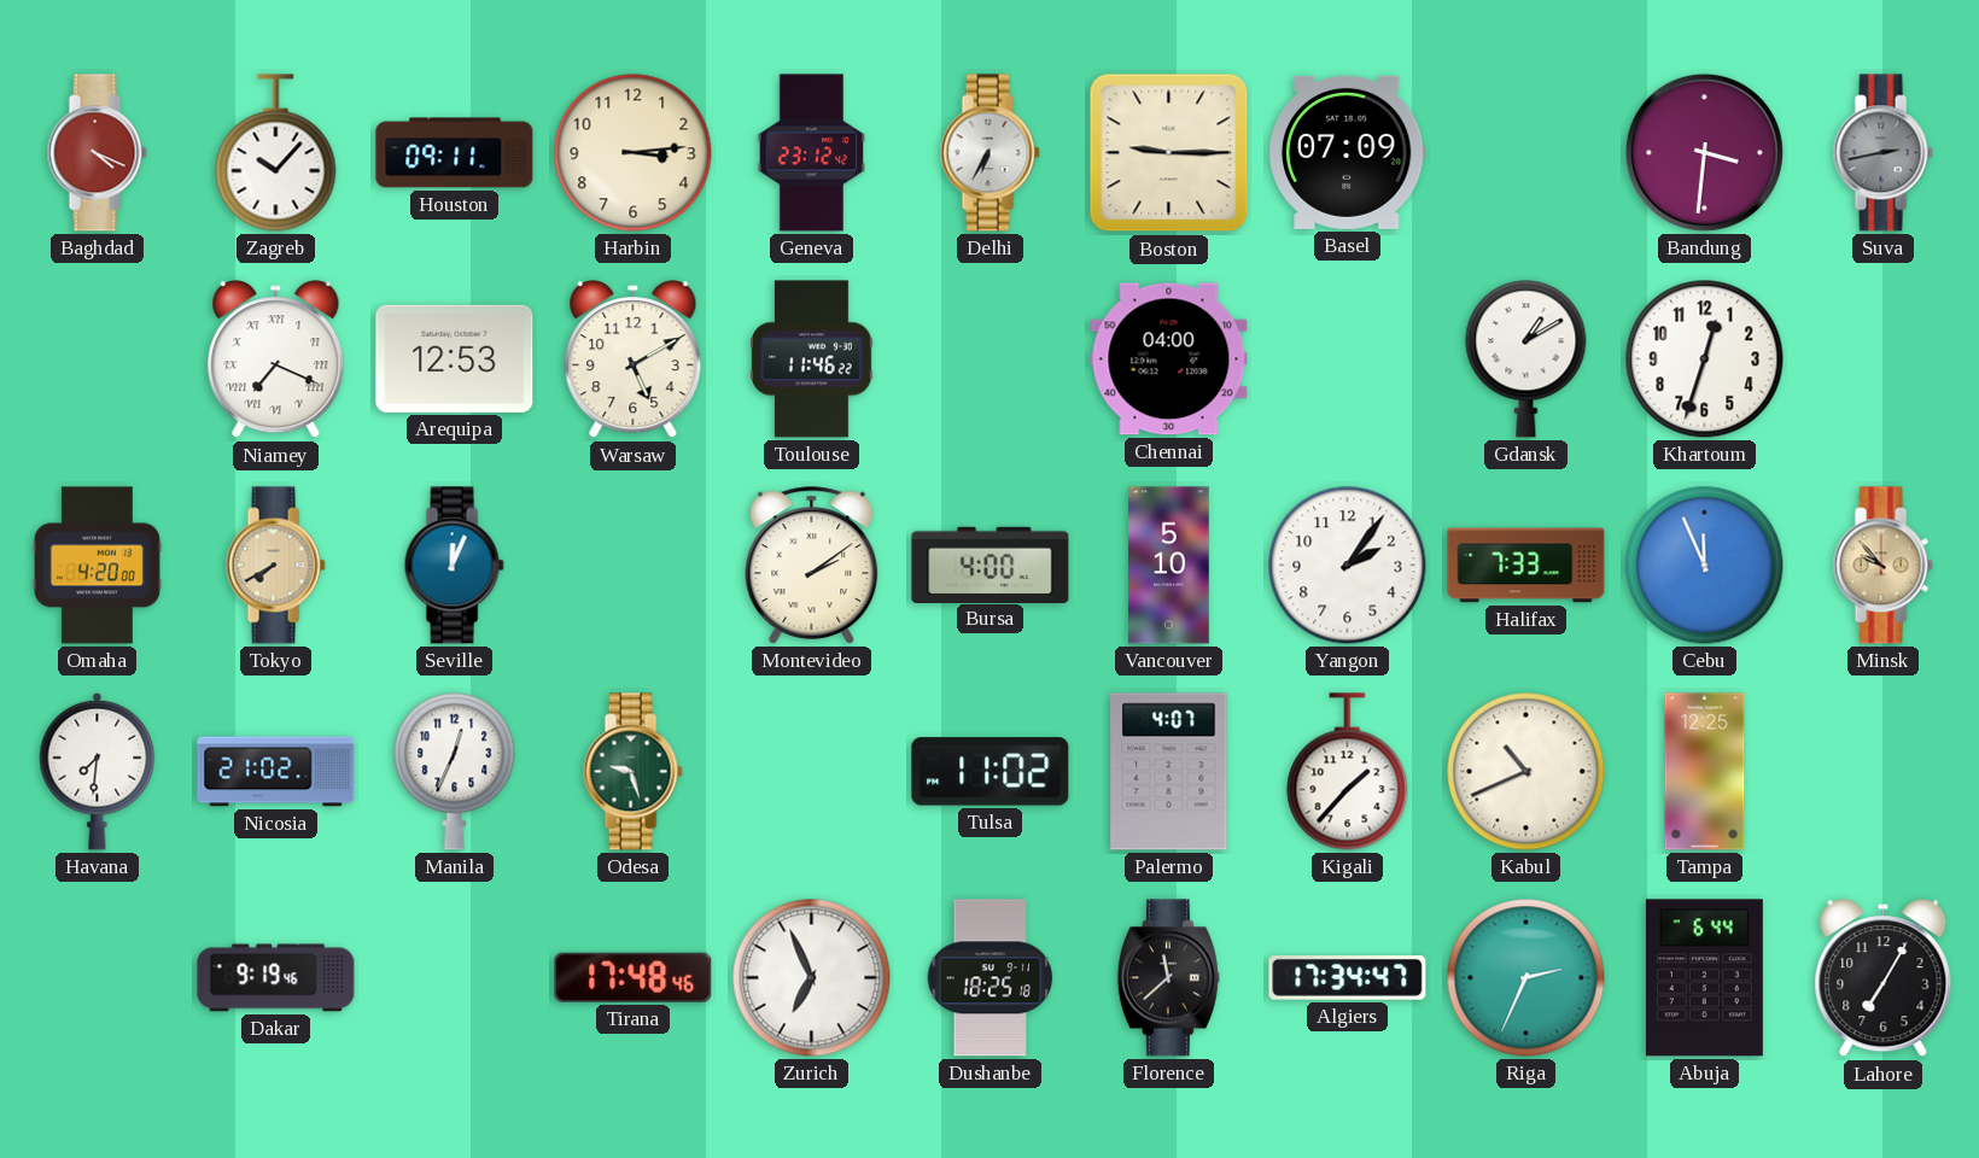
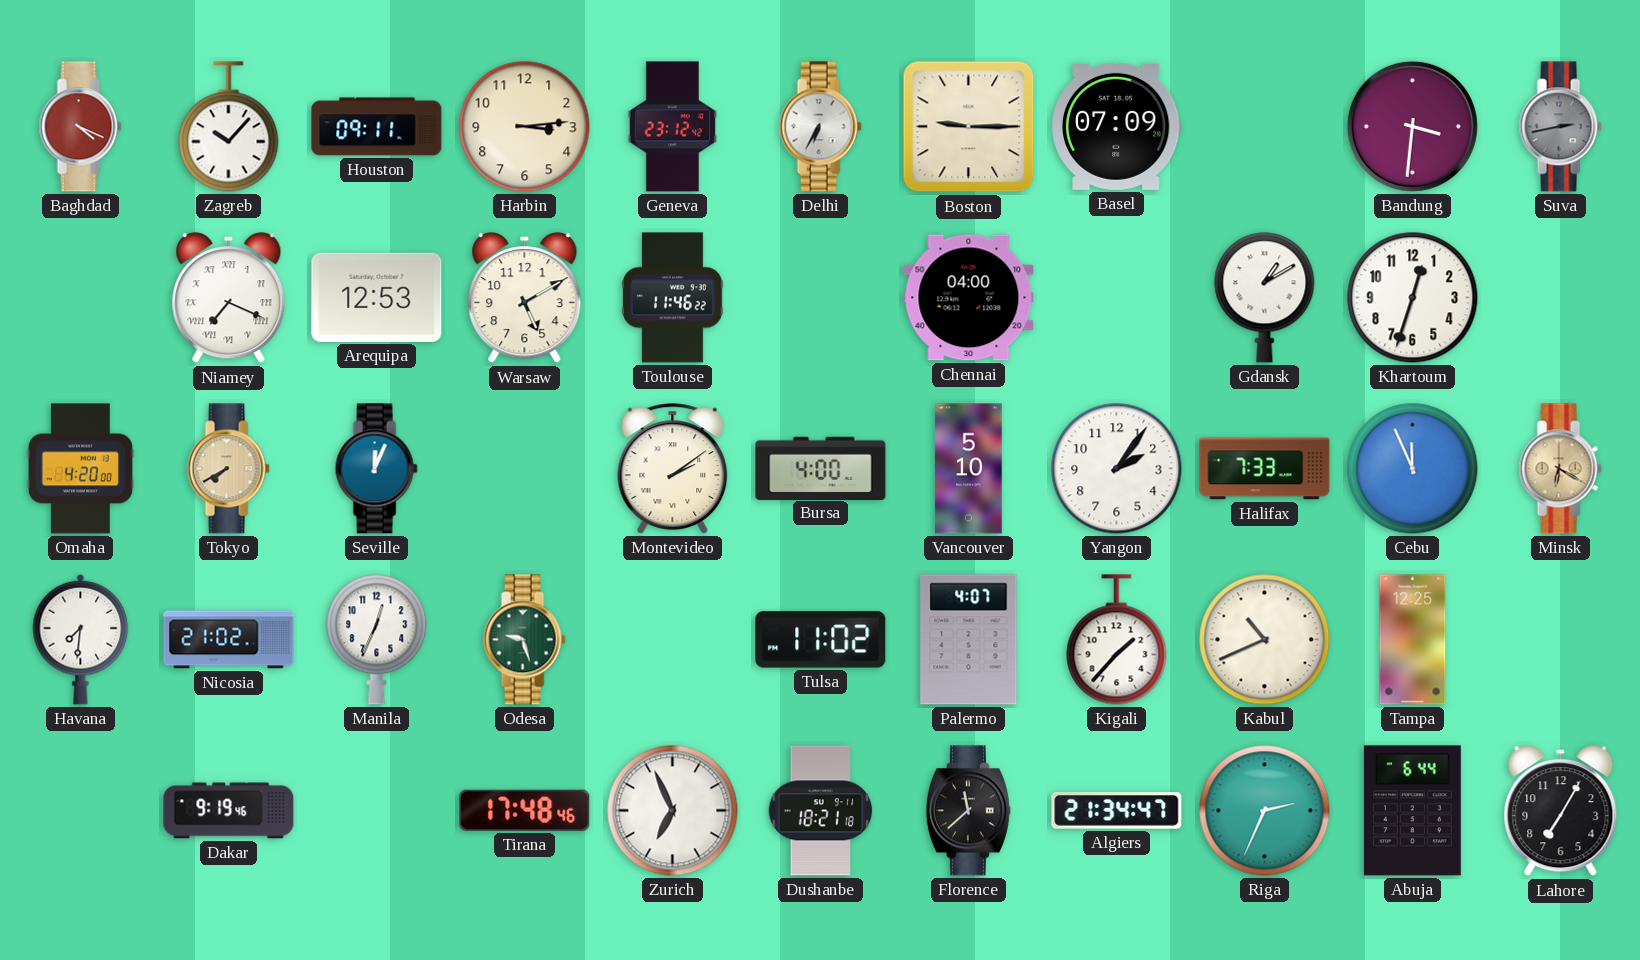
Minsk: 9:53 -> 6:20 (1560, 469)
Dushanbe: 18:25 -> 18:21 (821, 811)
Algiers: 17:34 -> 21:34 (1117, 811)
